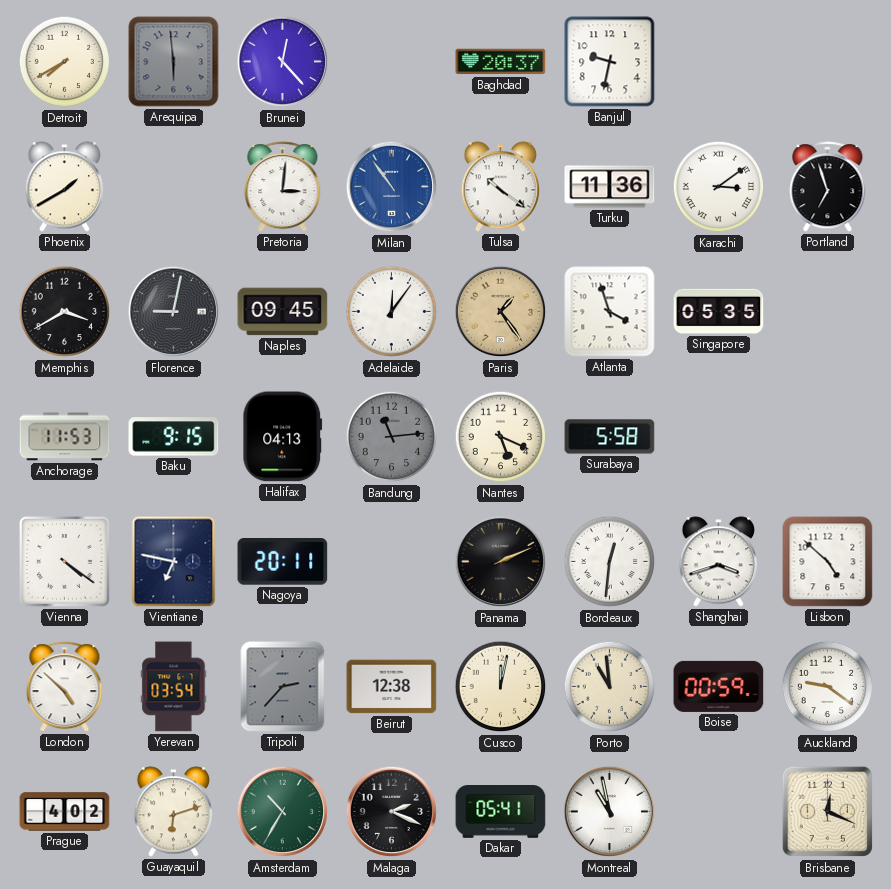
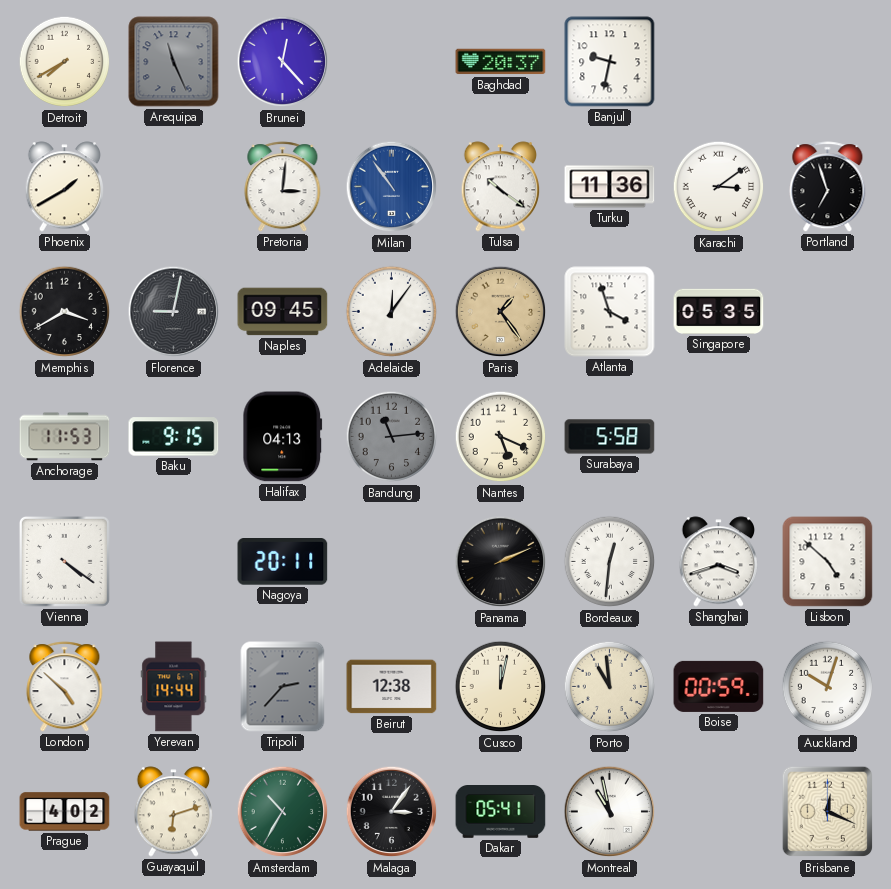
Arequipa: 5:59 -> 11:26 (174, 62)
Vientiane: 6:47 -> none (174, 562)
Yerevan: 03:54 -> 14:44 (174, 687)
Auckland: 9:21 -> 10:03 (828, 687)
Malaga: 2:19 -> 3:06 (392, 812)
